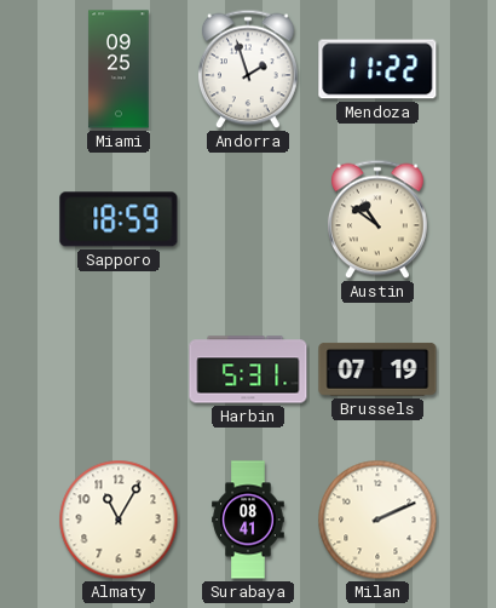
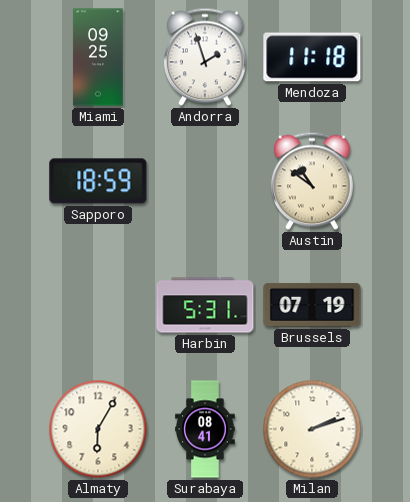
Mendoza: 11:22 -> 11:18 (312, 57)
Almaty: 11:05 -> 6:05 (98, 429)
Milan: 2:11 -> 2:12 (312, 429)
